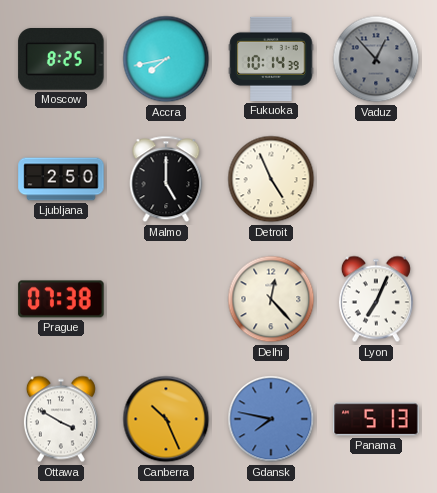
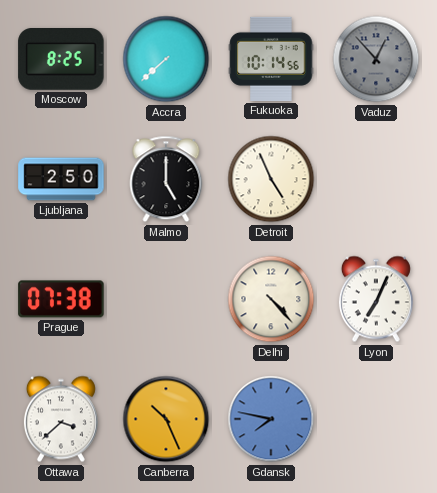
Accra: 7:43 -> 7:38 (166, 59)
Fukuoka: 10:14:39 -> 10:14:56 (271, 59)
Delhi: 12:23 -> 4:23 (271, 299)
Ottawa: 3:50 -> 3:38 (61, 419)
Panama: 5:13 -> none (376, 419)
